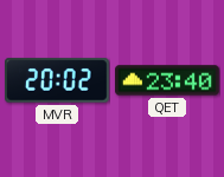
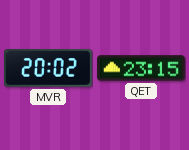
QET: 23:40 -> 23:15 (141, 68)
